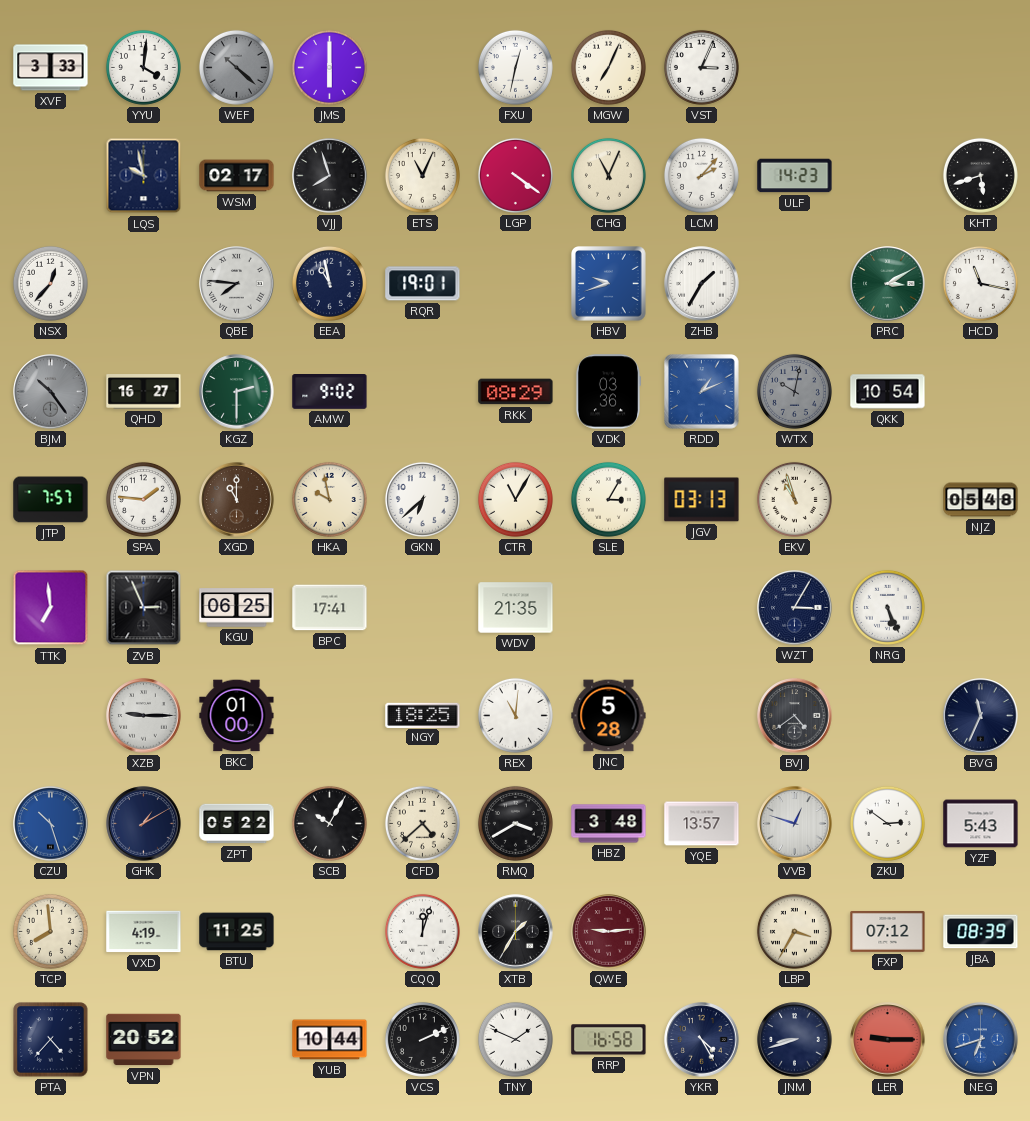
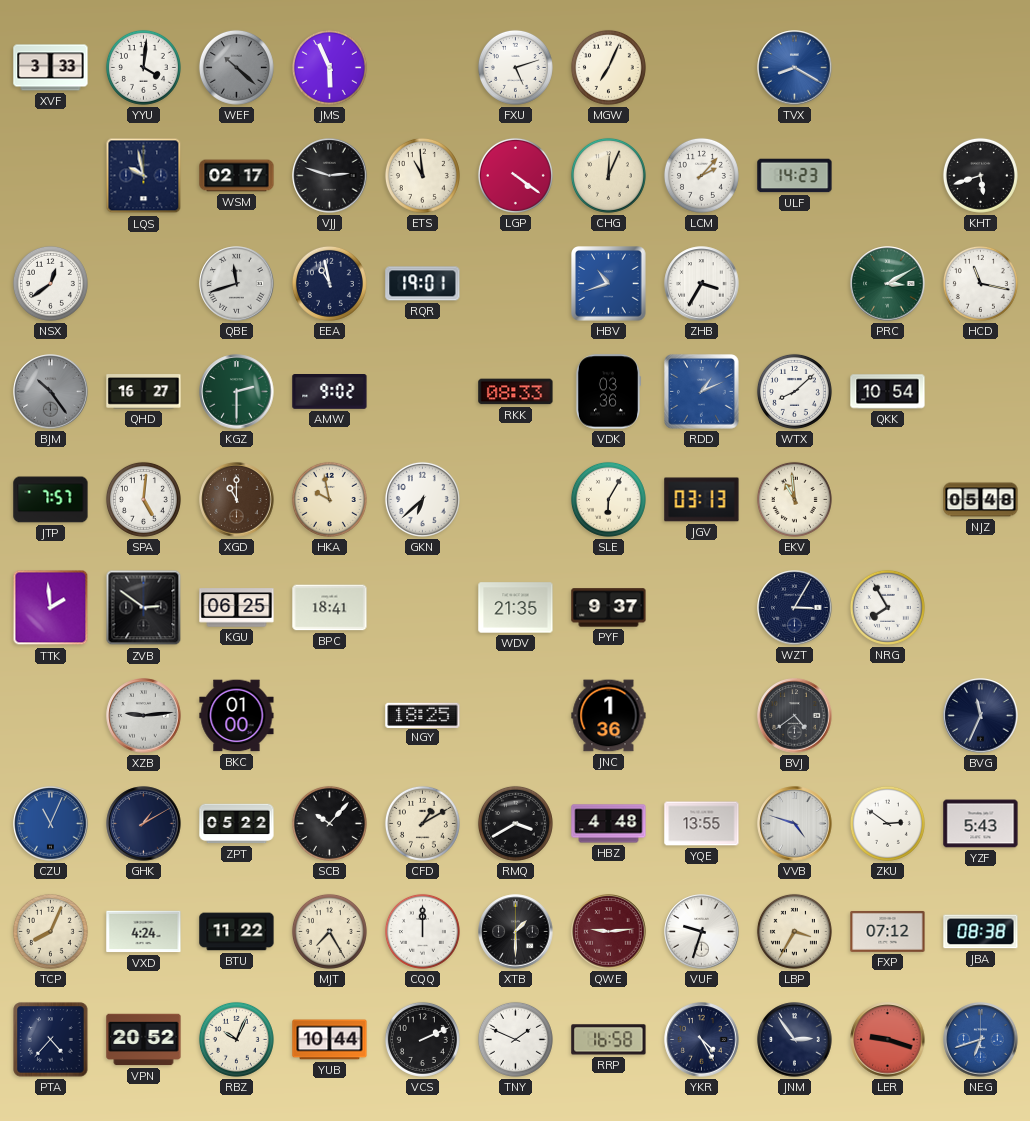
JMS: 6:00 -> 5:56 (329, 67)
FXU: 12:32 -> 5:12 (515, 67)
VST: 3:04 -> none (701, 67)
TVX: none -> 8:20 (795, 68)
VJJ: 7:57 -> 2:48 (330, 176)
ETS: 11:04 -> 10:59 (422, 175)
CHG: 11:04 -> 12:04 (608, 175)
NSX: 12:37 -> 12:39 (50, 283)
QBE: 7:46 -> 11:42 (237, 284)
HBV: 9:42 -> 10:42 (609, 284)
ZHB: 1:35 -> 3:35 (702, 284)
RKK: 08:29 -> 08:33 (516, 392)
WTX: 10:02 -> 8:08 (794, 391)
WTX dial: grey -> white (794, 391)
SPA: 1:46 -> 5:01 (143, 499)
CTR: 11:05 -> none (515, 499)
SLE: 3:05 -> 6:05 (608, 499)
EKV: 10:57 -> 10:59 (794, 499)
TTK: 6:59 -> 1:59 (51, 608)
ZVB: 2:56 -> 2:51 (144, 608)
BPC: 17:41 -> 18:41 (330, 608)
PYF: none -> 9:37 (609, 608)
NRG: 5:26 -> 7:55 (887, 607)
XZB: 9:15 -> 9:14 (144, 716)
REX: 11:01 -> none (515, 715)
JNC: 5:28 -> 1:36 (609, 716)
CZU: 10:27 -> 11:04 (51, 824)
SCB: 10:05 -> 10:07 (329, 823)
CFD: 4:38 -> 1:10 (422, 823)
HBZ: 3:48 -> 4:48 (609, 824)
YQE: 13:57 -> 13:55 (702, 824)
VVB: 12:48 -> 4:48 (795, 824)
TCP: 7:59 -> 8:04 (50, 931)
VXD: 4:19 -> 4:24 (144, 932)
BTU: 11:25 -> 11:22 (237, 932)
MJT: none -> 7:25 (329, 931)
CQQ: 12:03 -> 12:00 (422, 931)
XTB: 1:35 -> 1:30 (516, 932)
VUF: none -> 9:33 (702, 932)
JBA: 08:39 -> 08:38 (981, 932)
RBZ: none -> 10:04 (236, 1039)
JNM: 8:42 -> 2:54 (795, 1040)
LER: 9:15 -> 9:18 (888, 1040)
